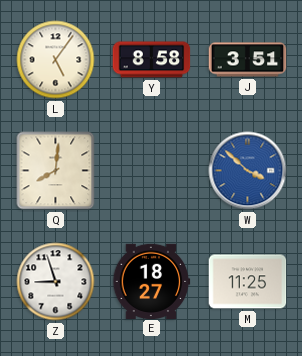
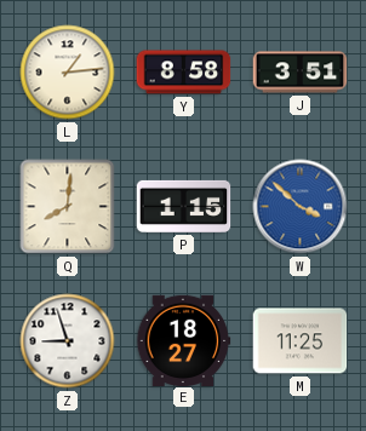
L: 5:06 -> 1:14 (68, 73)
P: none -> 1:15 (184, 206)
